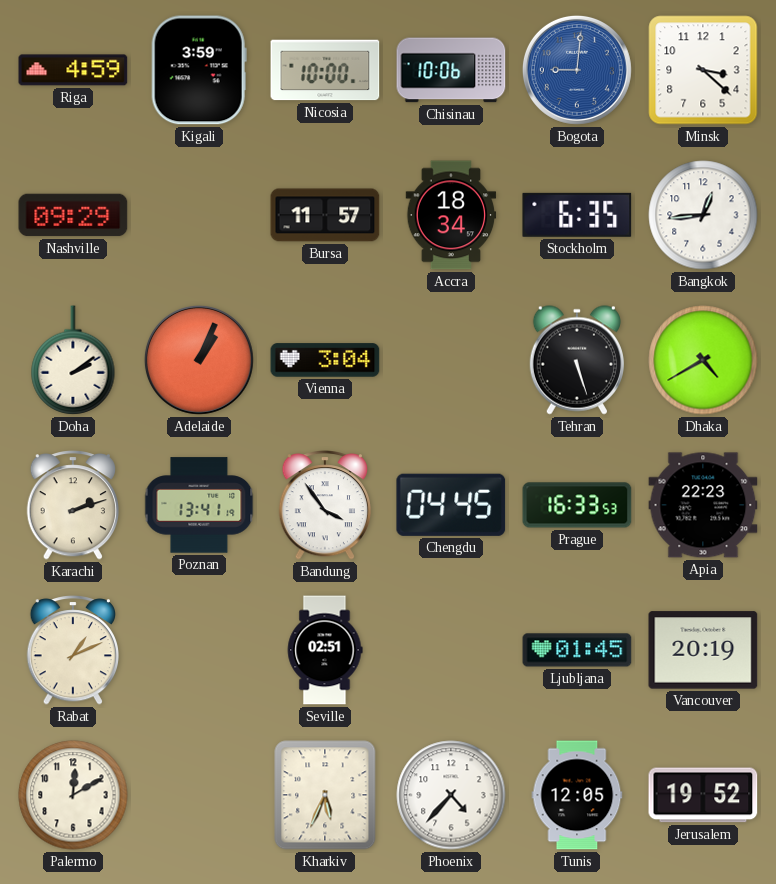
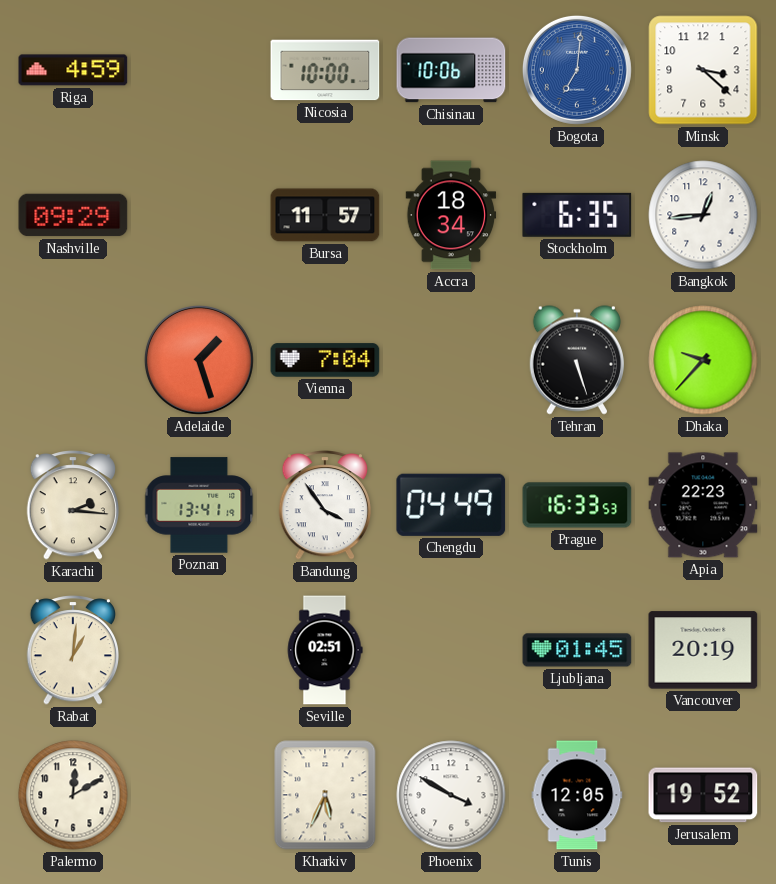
Kigali: 3:59 -> none (199, 70)
Bogota: 9:01 -> 7:01 (577, 70)
Doha: 2:09 -> none (73, 360)
Adelaide: 1:04 -> 1:27 (199, 360)
Vienna: 3:04 -> 7:04 (325, 360)
Dhaka: 4:40 -> 9:37 (703, 360)
Karachi: 2:12 -> 2:16 (72, 506)
Chengdu: 04:45 -> 04:49 (451, 505)
Rabat: 1:11 -> 1:01 (72, 651)
Phoenix: 4:37 -> 3:50 (451, 795)
